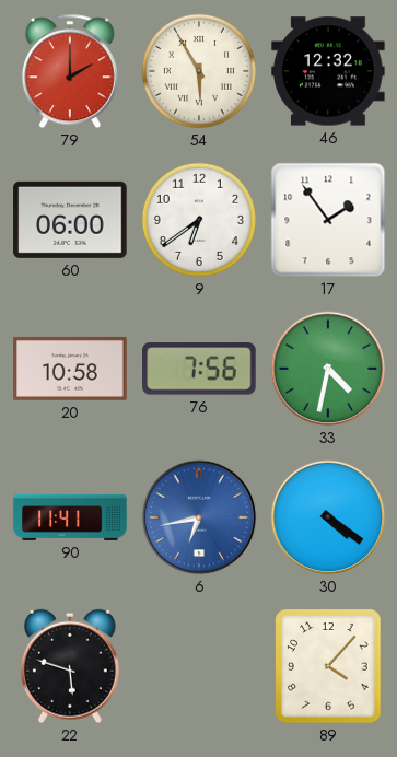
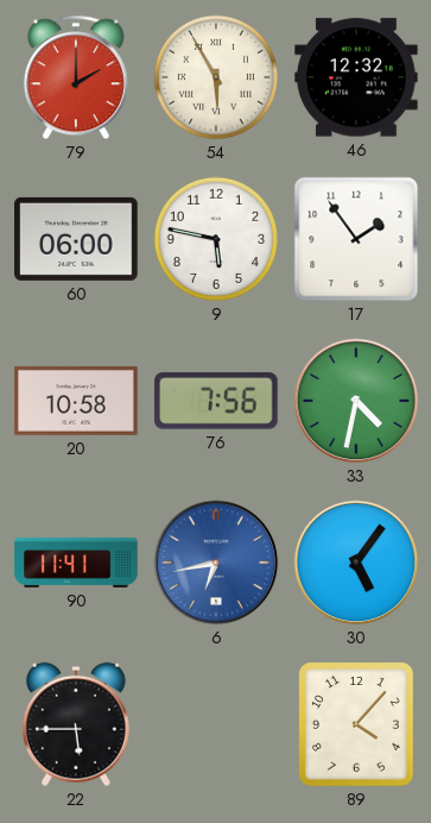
9: 6:39 -> 5:47 (216, 239)
30: 4:21 -> 5:06 (356, 563)
22: 5:48 -> 5:45 (76, 724)
